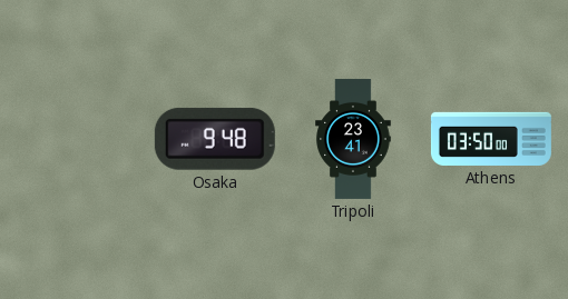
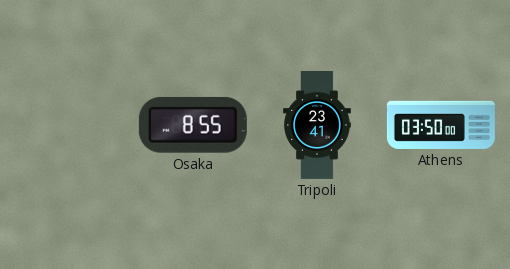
Osaka: 9:48 -> 8:55 (193, 125)
